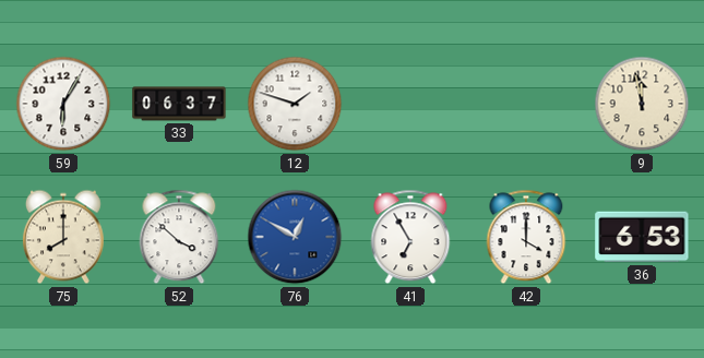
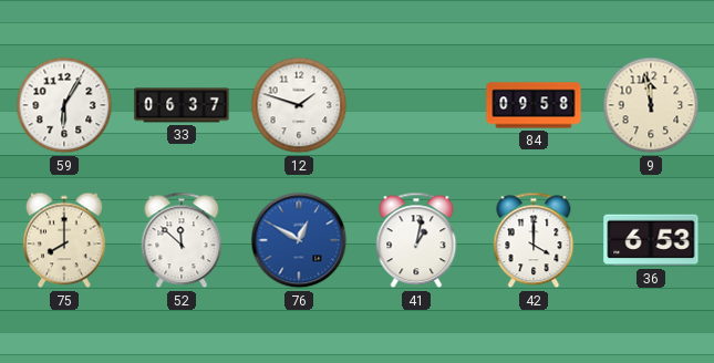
84: none -> 09:58 (534, 105)
52: 3:52 -> 11:52 (182, 240)
41: 6:55 -> 1:02 (416, 240)
